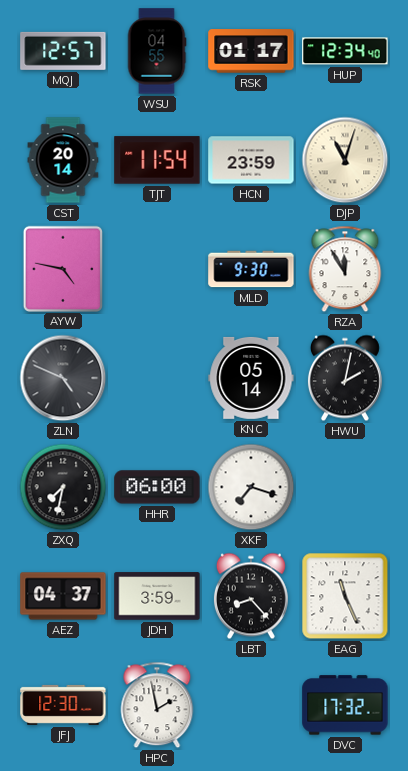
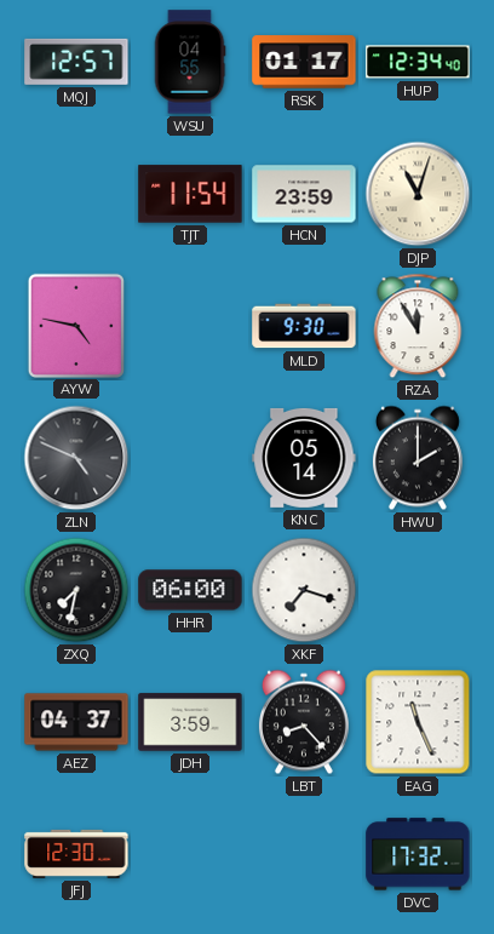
CST: 20:14 -> none (63, 160)
HWU: 2:02 -> 2:00 (418, 458)
HPC: 1:58 -> none (157, 705)
